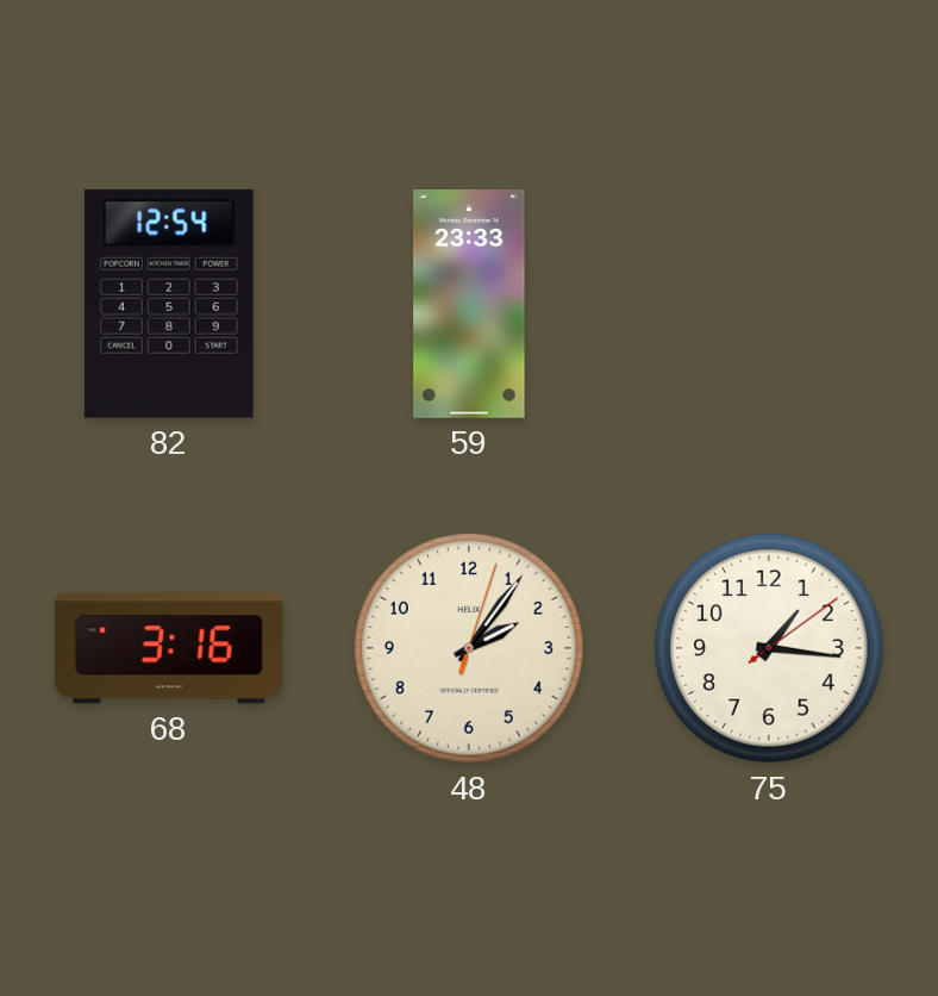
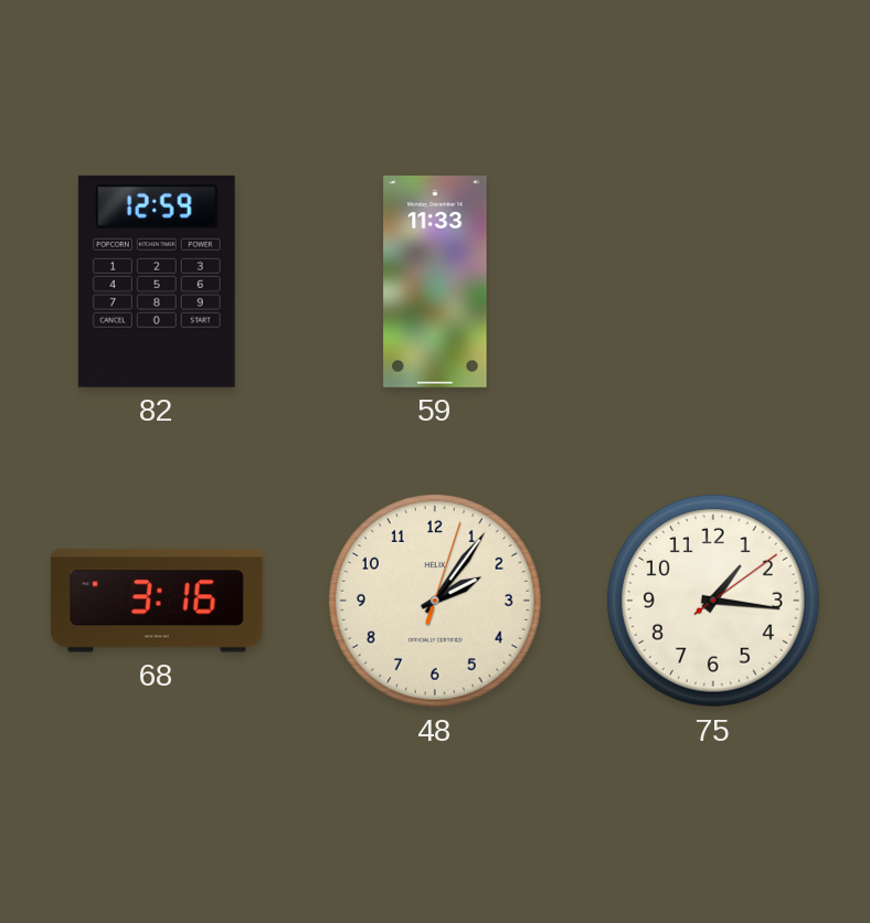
82: 12:54 -> 12:59 (157, 282)
59: 23:33 -> 11:33 (435, 283)
